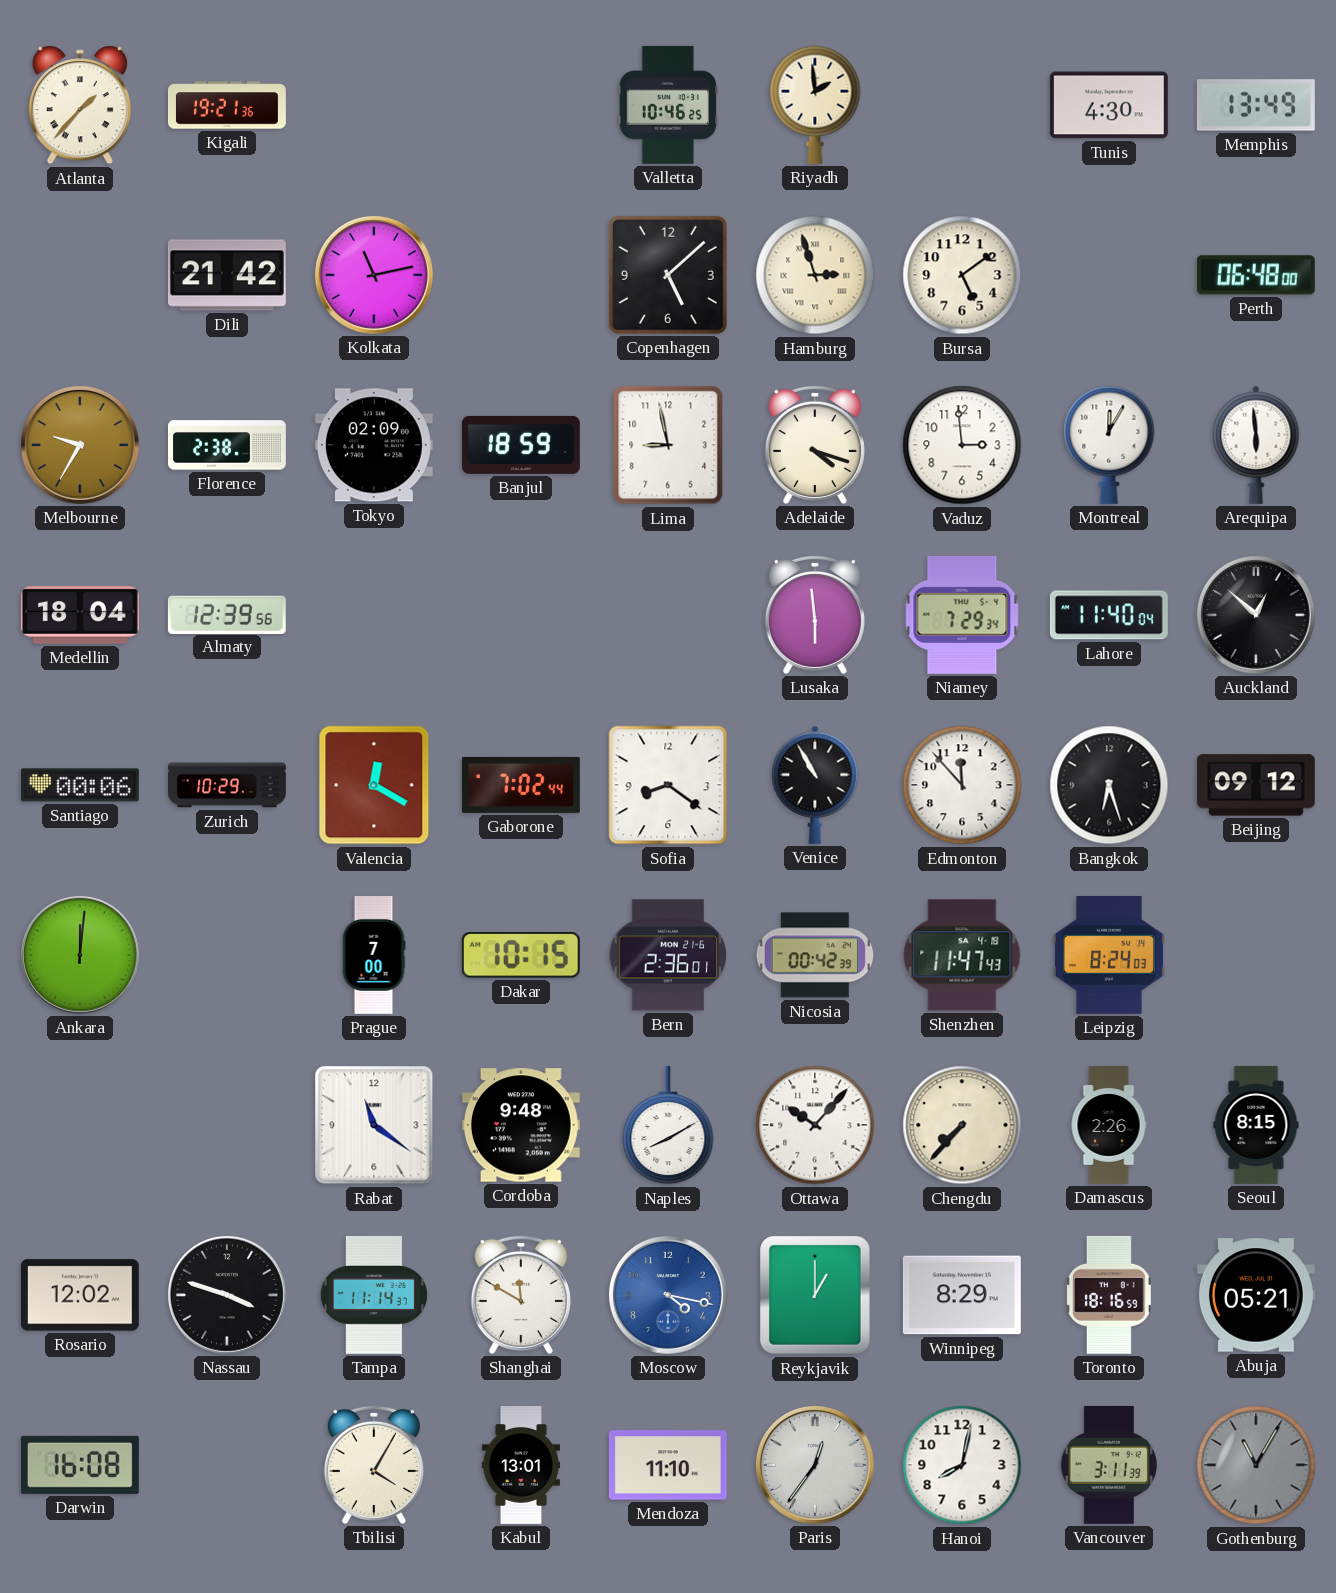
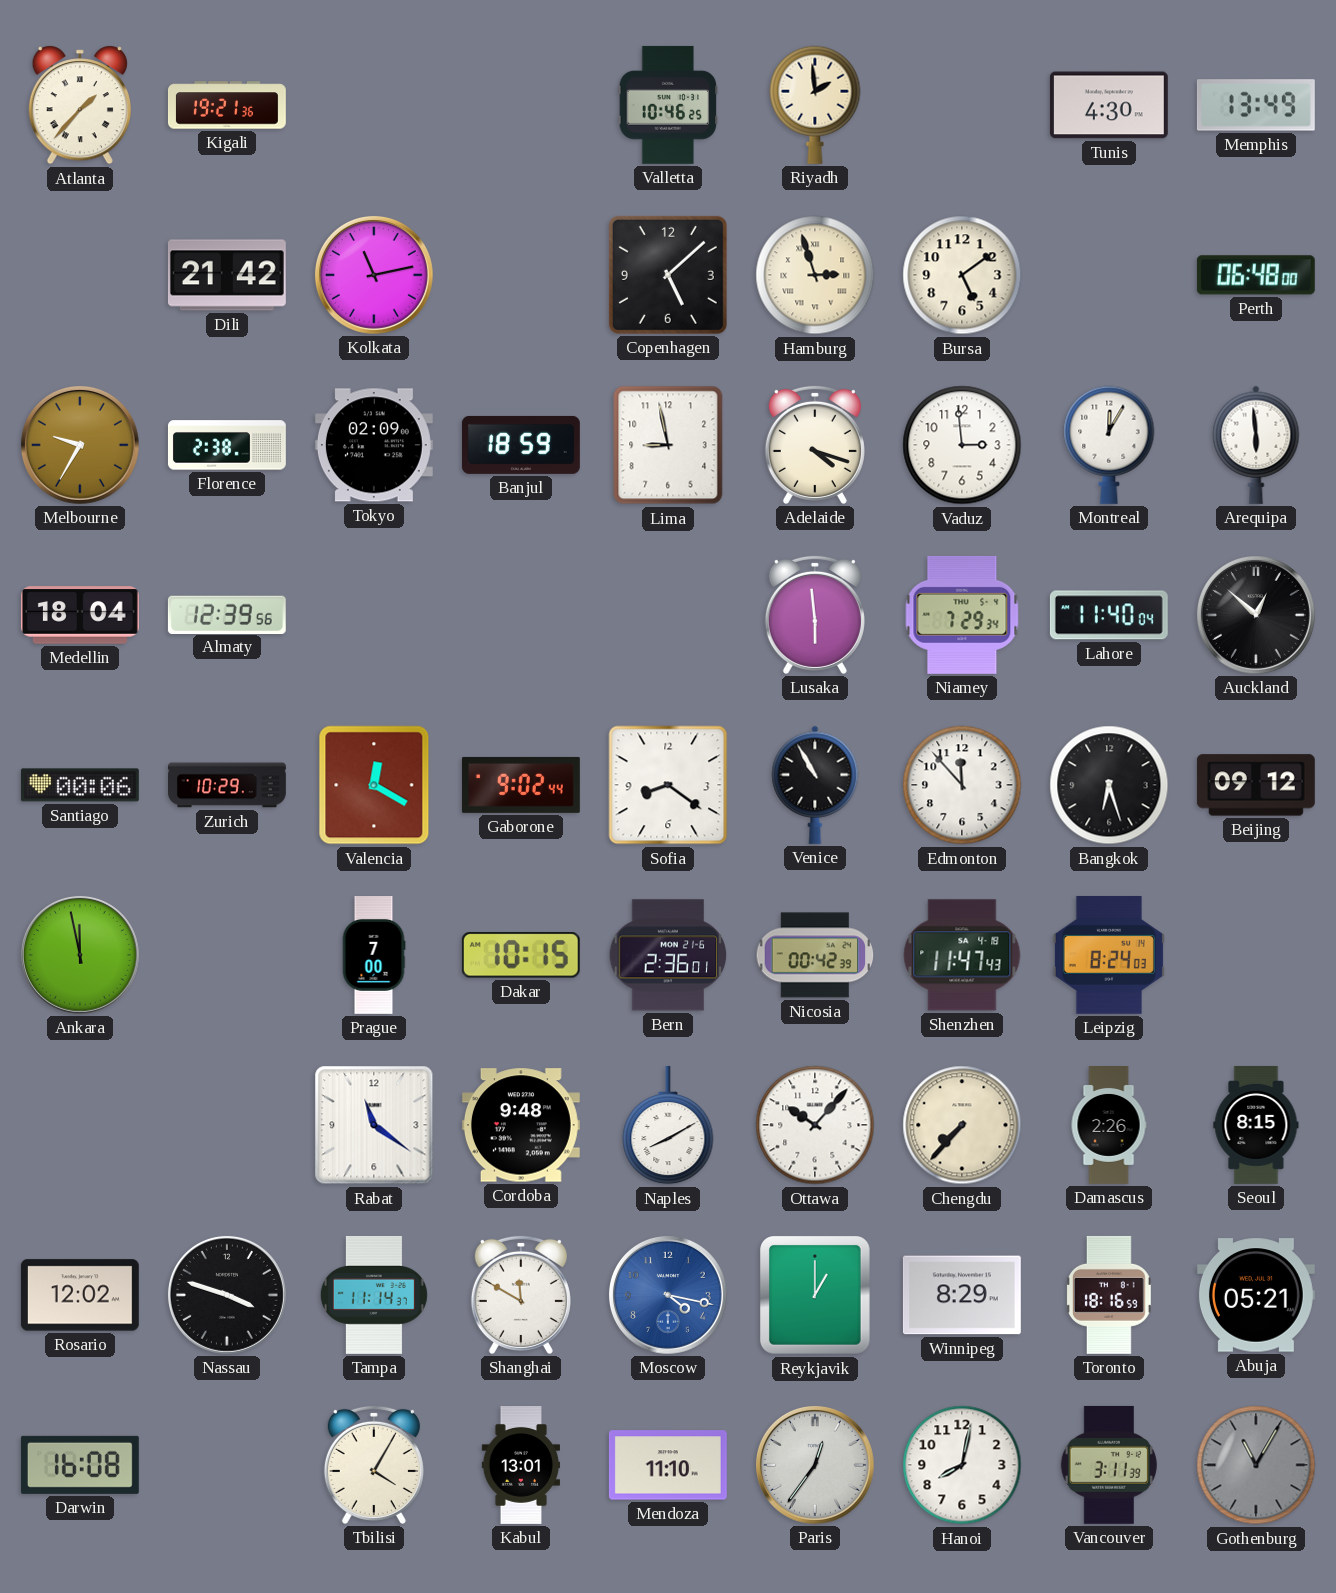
Gaborone: 7:02 -> 9:02 (521, 785)
Ankara: 12:01 -> 11:58 (80, 955)
